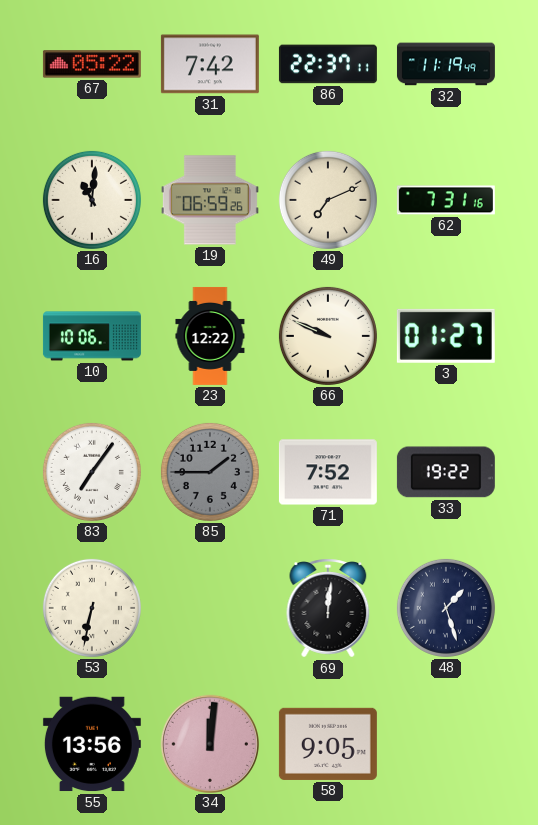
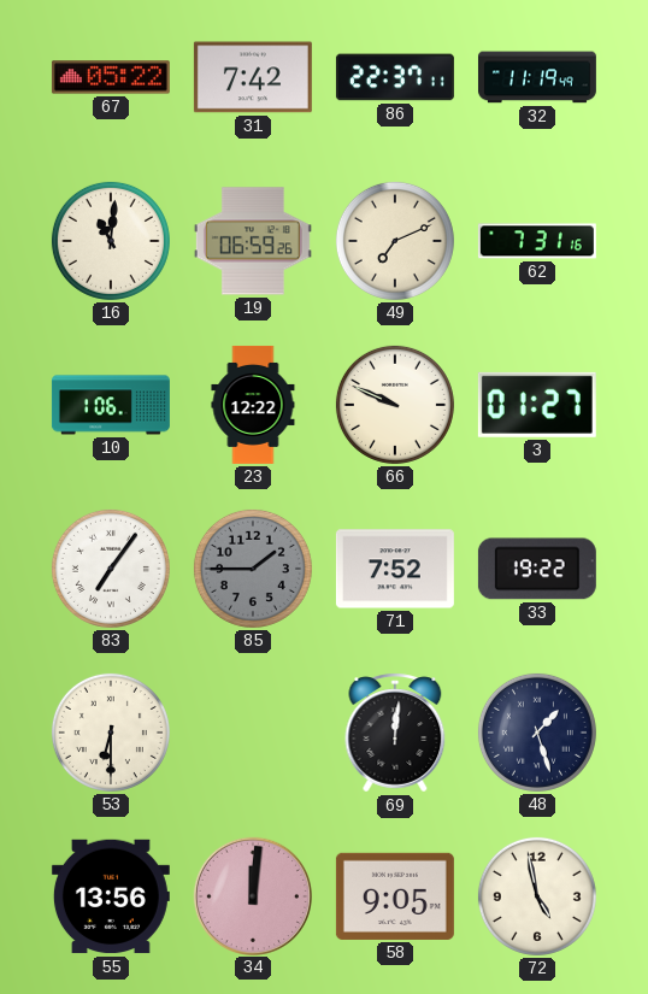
10: 10:06 -> 1:06 (111, 405)
53: 6:32 -> 6:30 (111, 733)
72: none -> 4:58 (537, 896)
